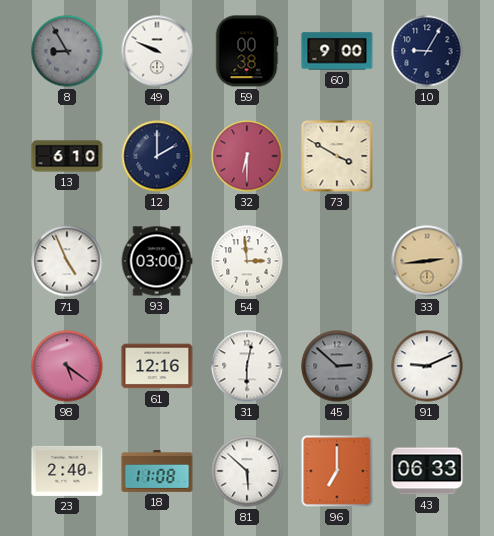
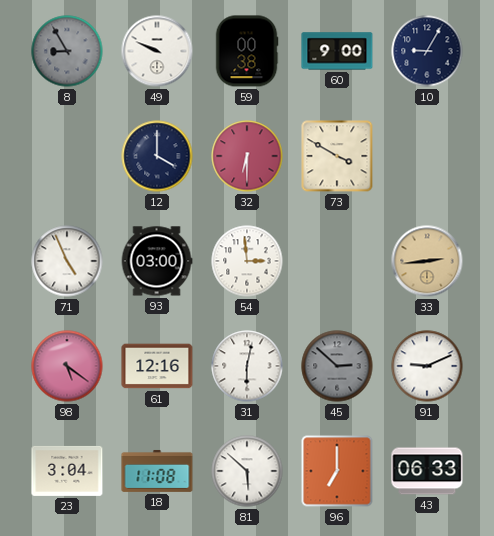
13: 6:10 -> none (67, 156)
12: 2:00 -> 4:00 (157, 156)
23: 2:40 -> 3:04 (67, 471)
